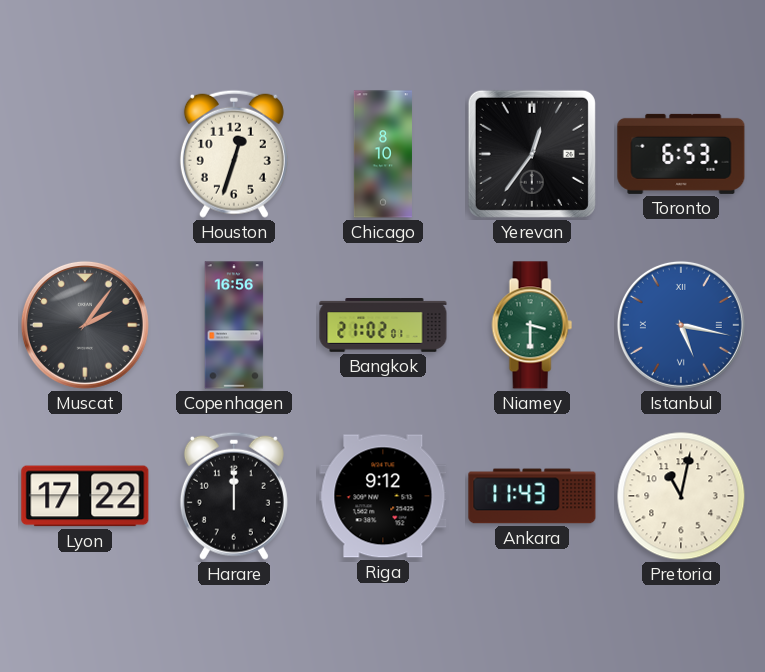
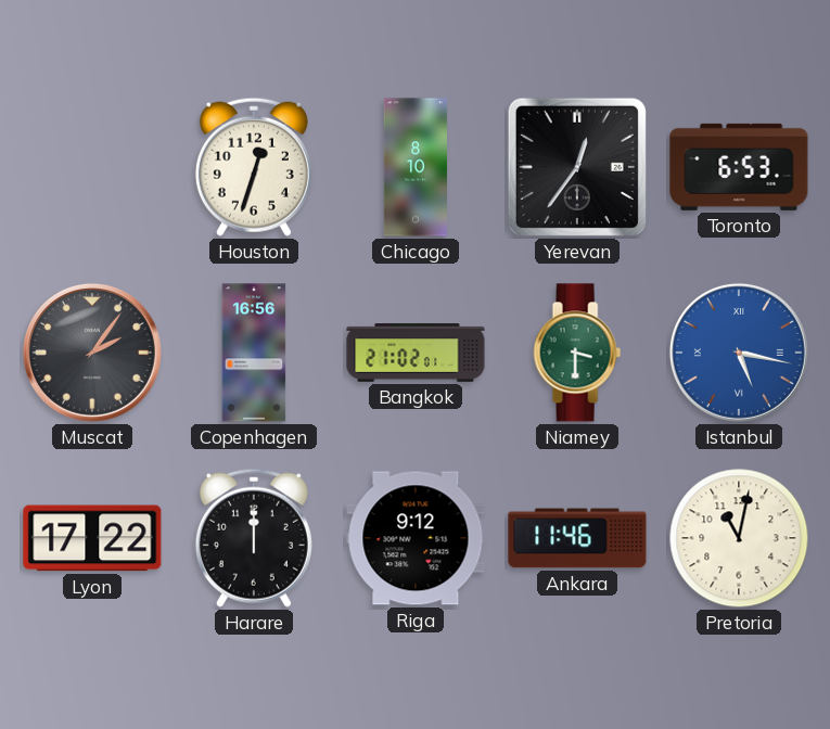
Ankara: 11:43 -> 11:46 (577, 538)
